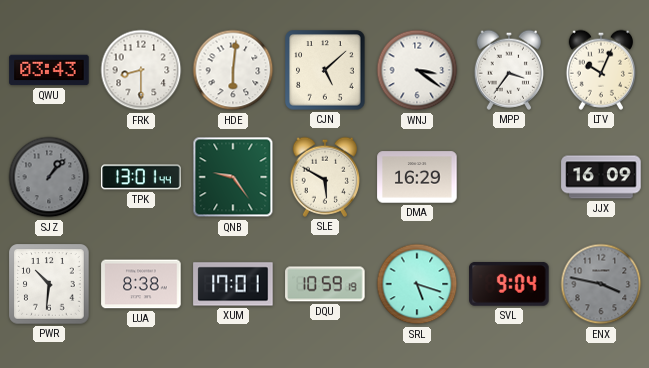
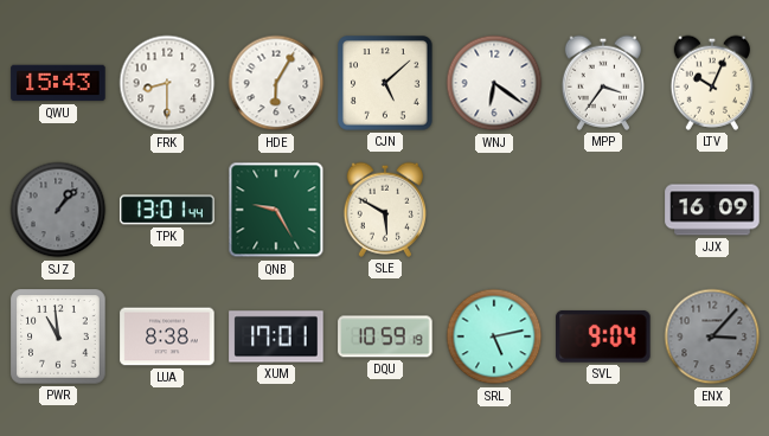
QWU: 03:43 -> 15:43 (58, 83)
HDE: 6:01 -> 6:05 (276, 83)
WNJ: 3:21 -> 6:21 (494, 83)
QNB: 9:24 -> 9:25 (276, 210)
DMA: 16:29 -> none (417, 177)
PWR: 10:31 -> 10:59 (58, 336)
SRL: 5:18 -> 5:13 (494, 336)
ENX: 3:47 -> 3:07 (712, 336)
